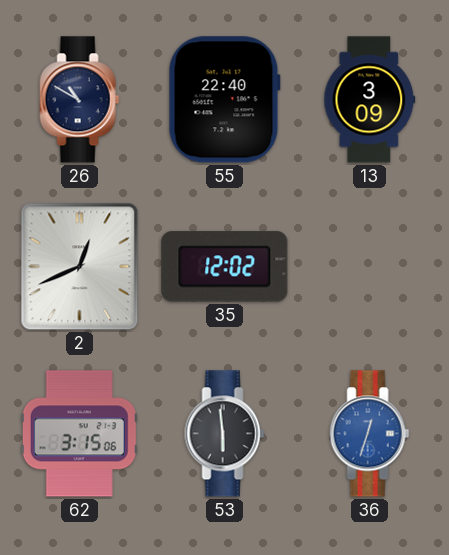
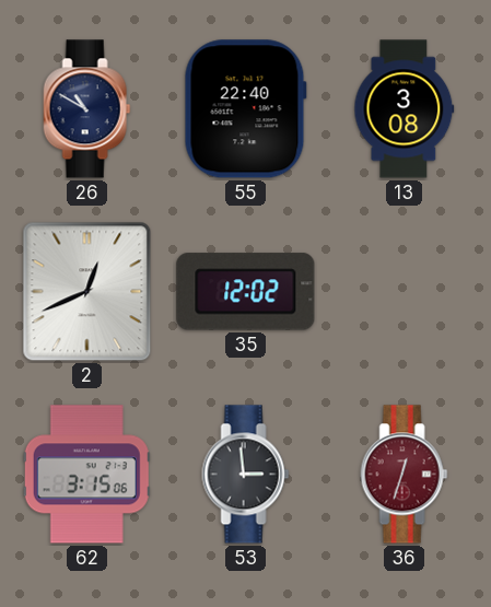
13: 3:09 -> 3:08 (405, 109)
53: 5:59 -> 2:59 (246, 475)
36 dial: blue -> burgundy (405, 475)
